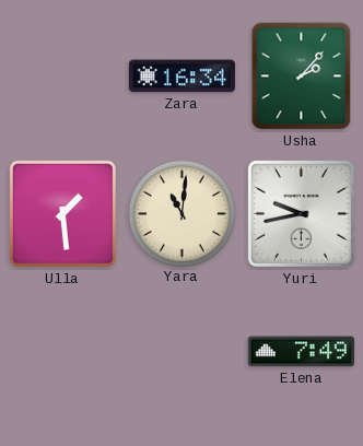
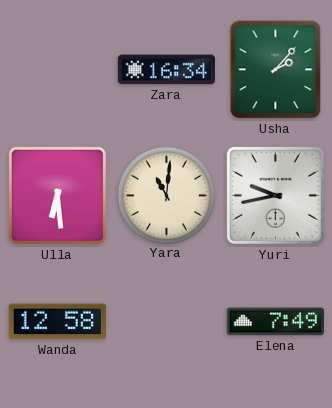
Ulla: 1:29 -> 6:29 (57, 195)
Wanda: none -> 12:58 (57, 322)
